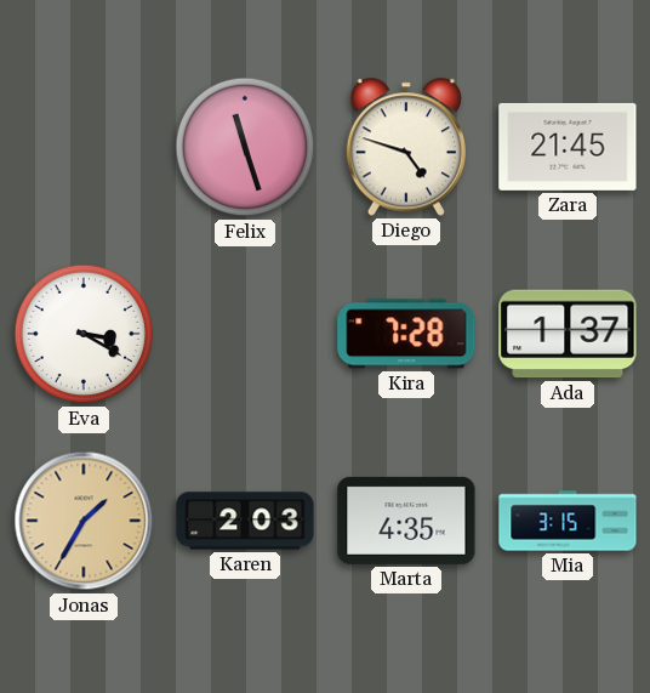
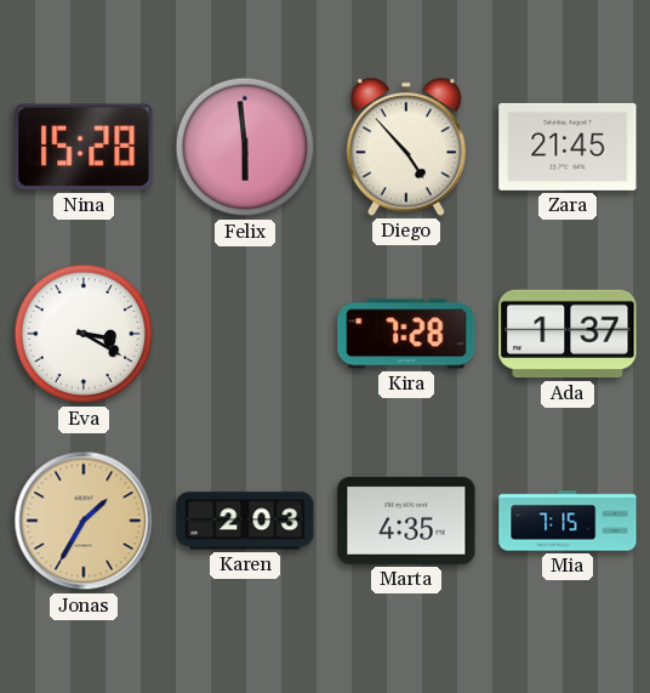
Nina: none -> 15:28 (84, 147)
Felix: 11:27 -> 5:59 (245, 147)
Diego: 4:48 -> 4:53 (406, 147)
Mia: 3:15 -> 7:15 (568, 521)
